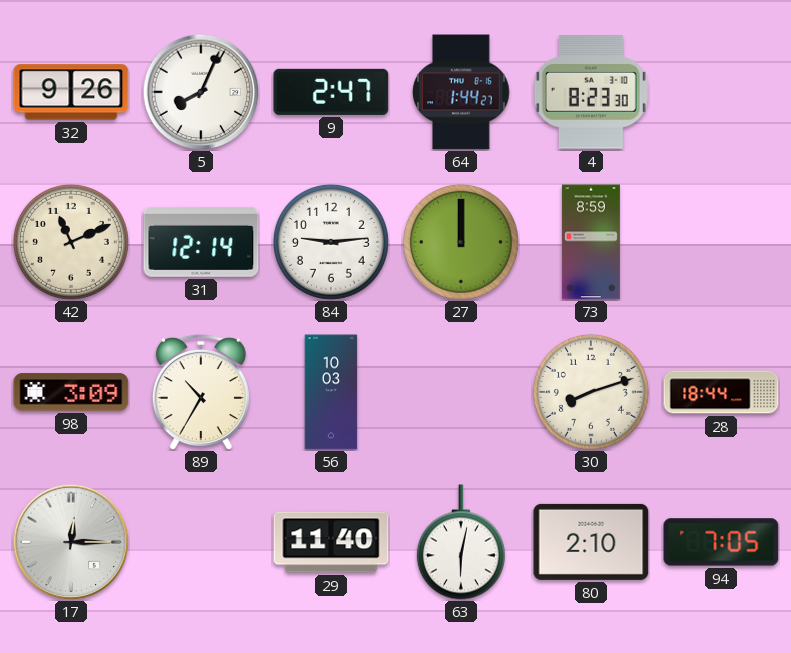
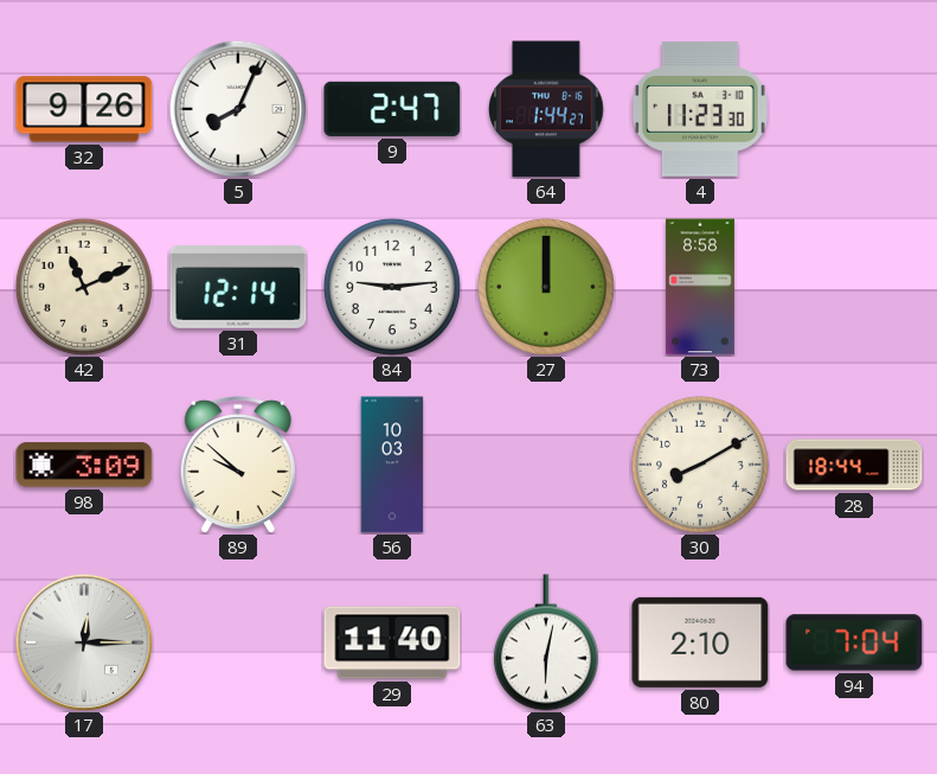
4: 8:23 -> 11:23 (700, 109)
73: 8:59 -> 8:58 (700, 287)
89: 10:35 -> 9:52 (238, 465)
30: 8:12 -> 8:10 (700, 465)
94: 7:05 -> 7:04 (854, 642)
